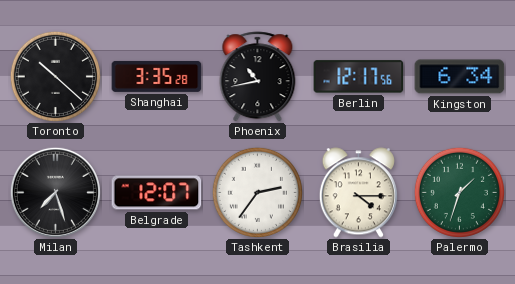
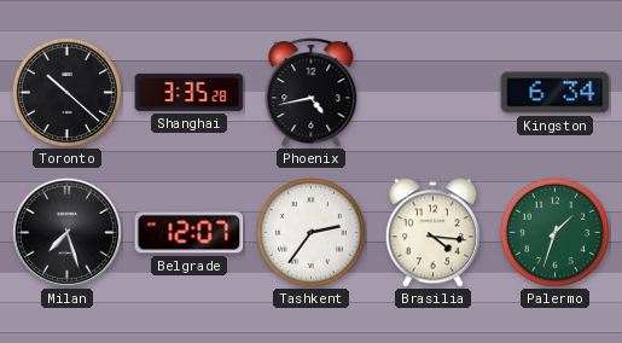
Phoenix: 10:43 -> 4:43 (312, 93)
Berlin: 12:17 -> none (359, 77)
Brasilia: 4:15 -> 4:16 (432, 233)
